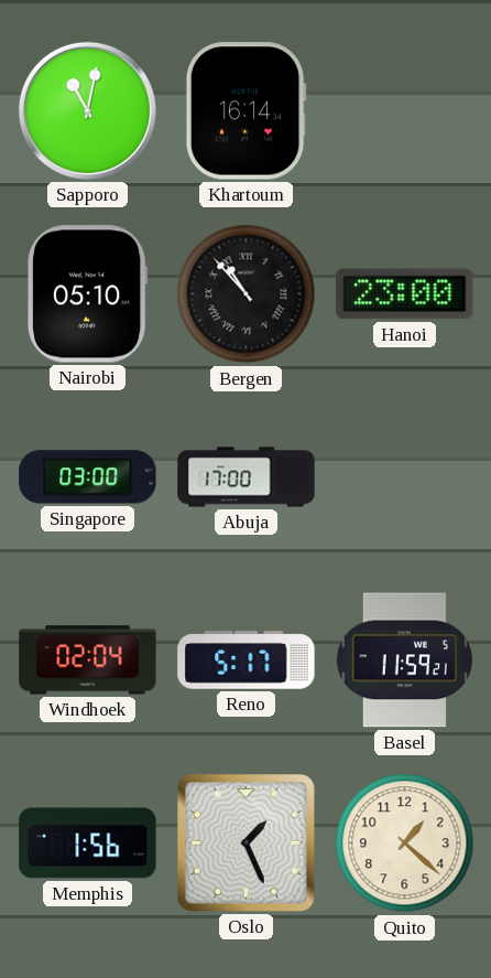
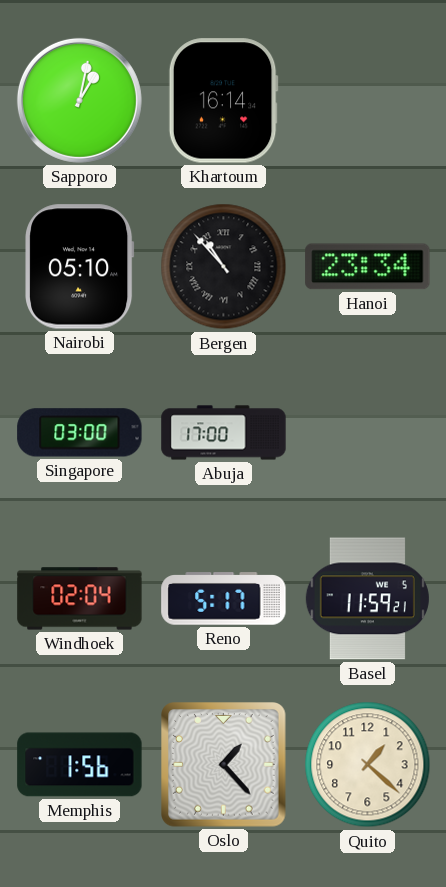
Sapporo: 11:02 -> 1:02 (79, 100)
Hanoi: 23:00 -> 23:34 (368, 267)
Oslo: 1:26 -> 1:23 (224, 765)
